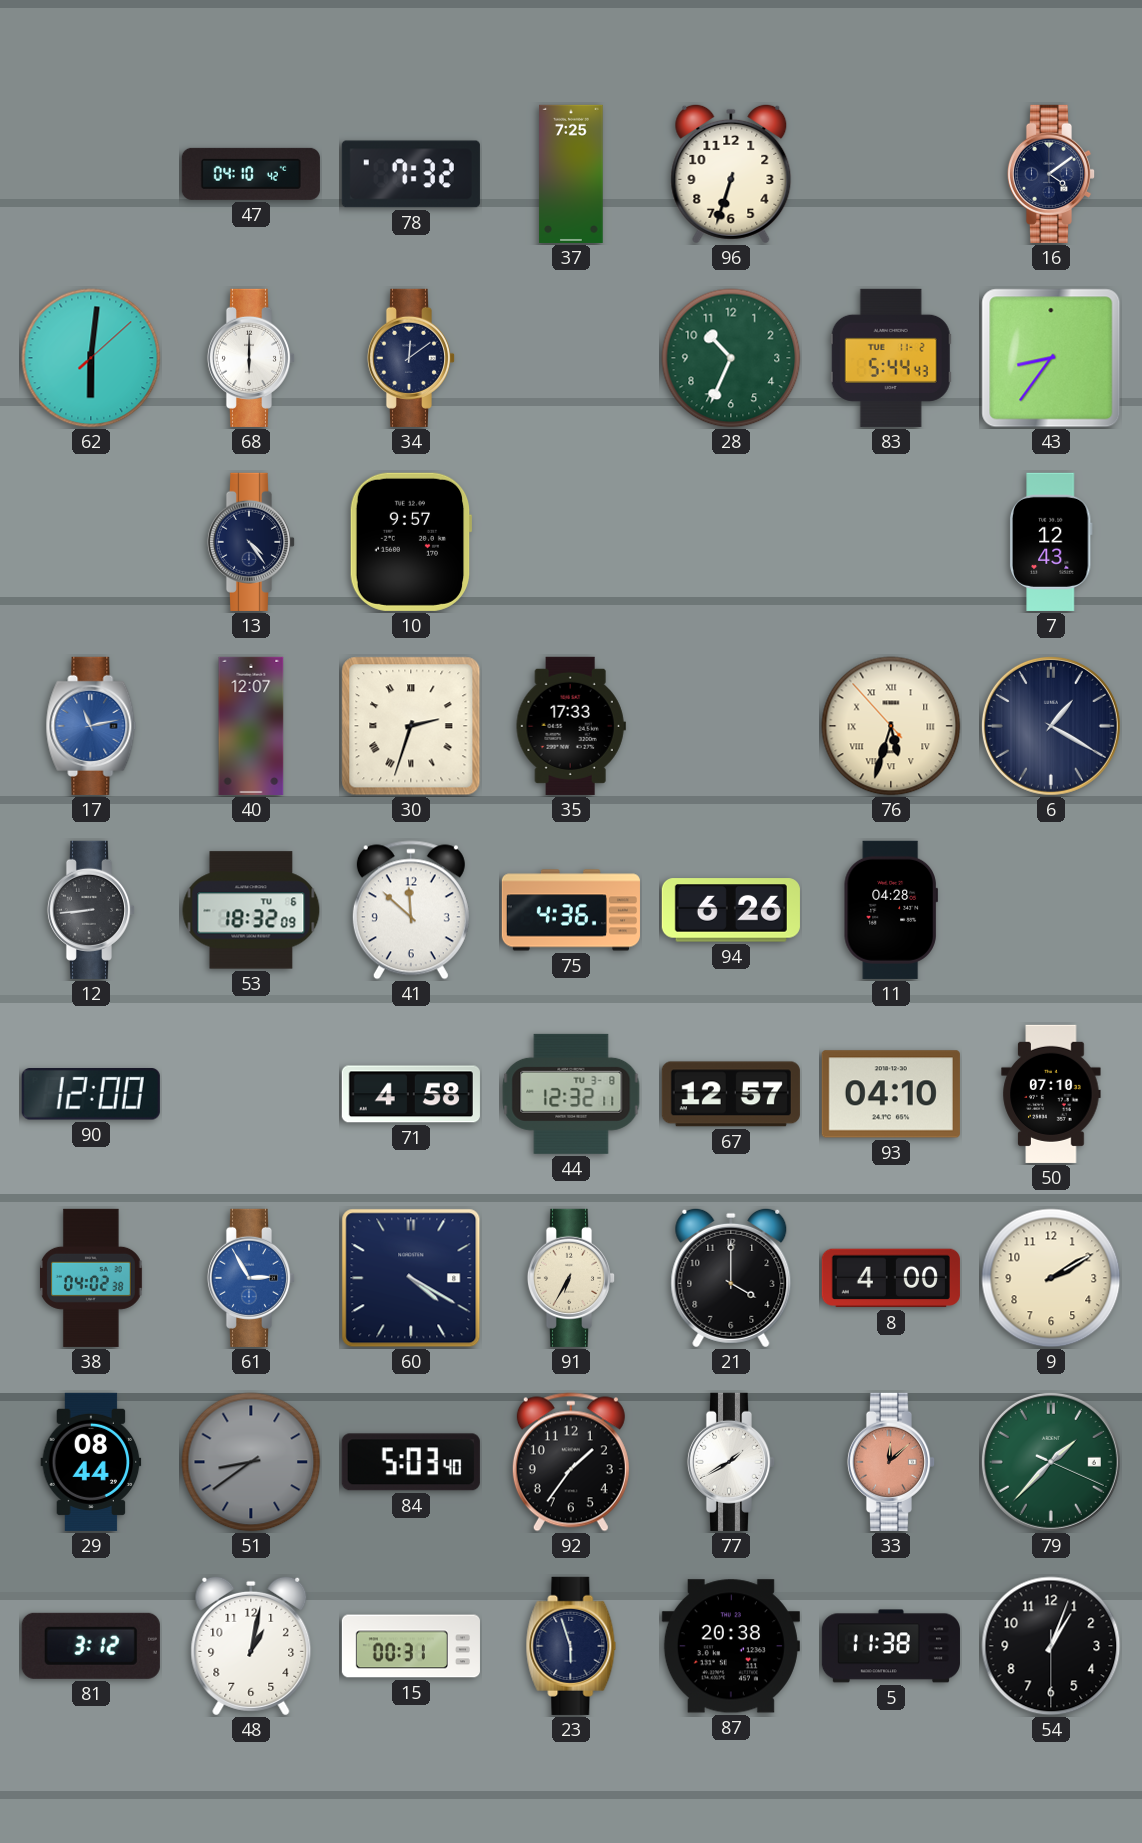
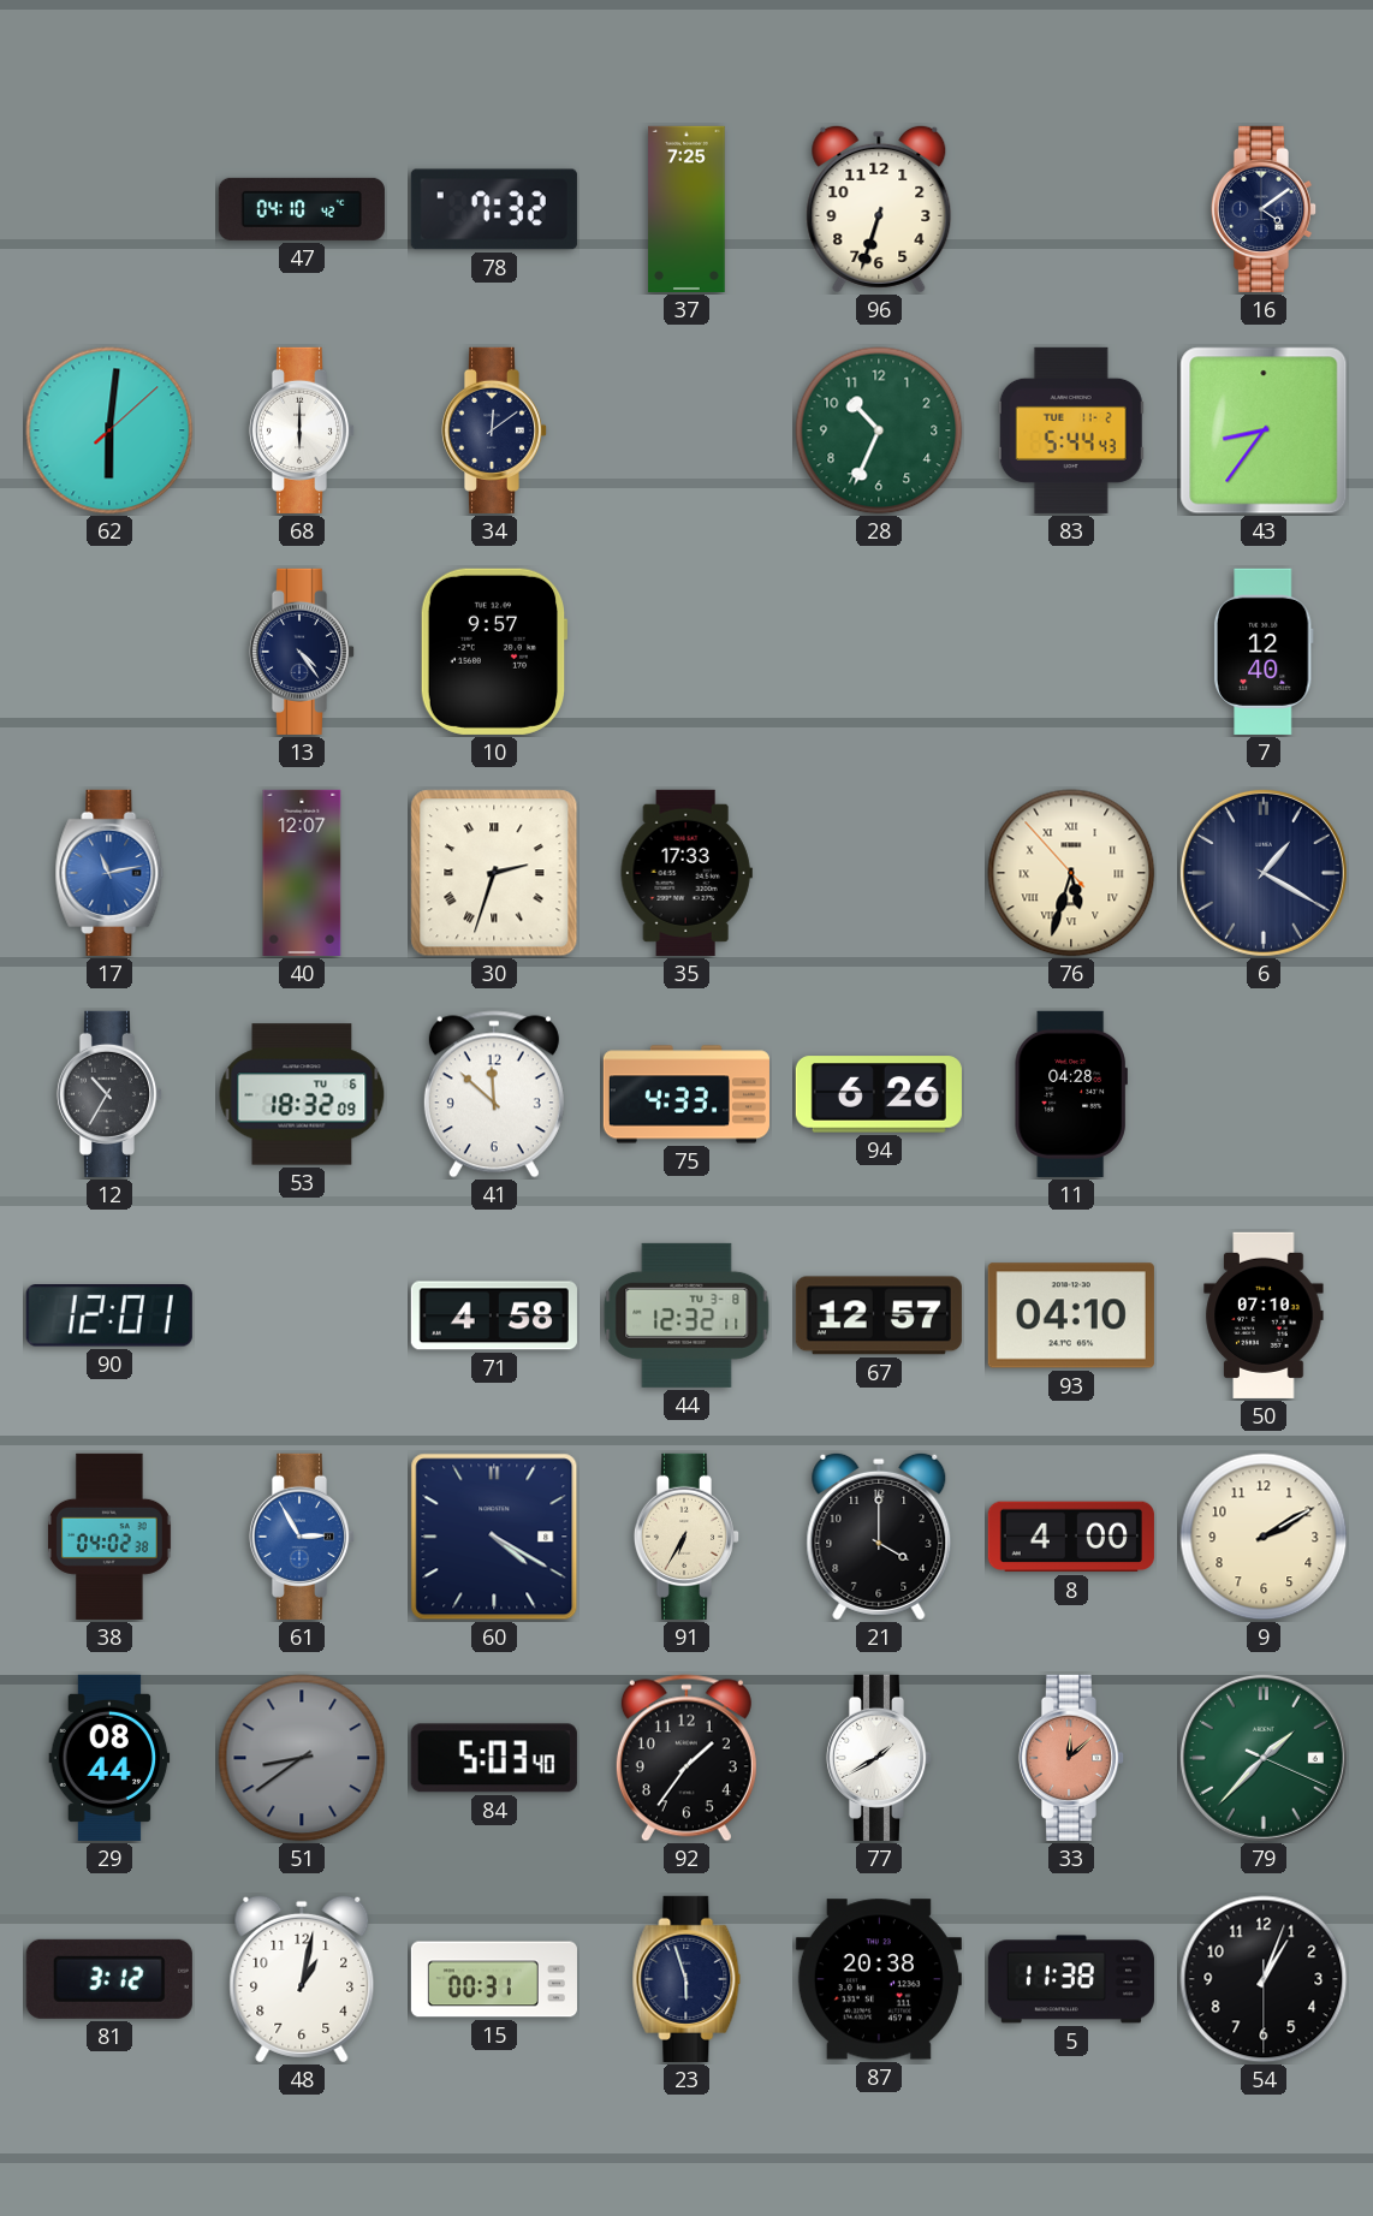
7: 12:43 -> 12:40 (1264, 652)
12: 8:44 -> 10:35 (109, 1094)
75: 4:36 -> 4:33 (686, 1094)
90: 12:00 -> 12:01 (109, 1315)
